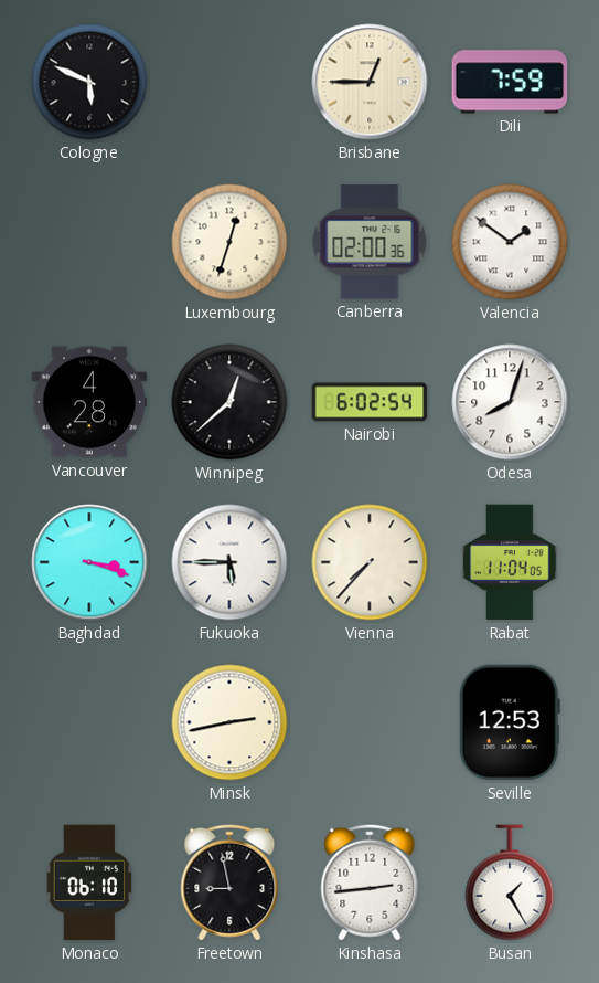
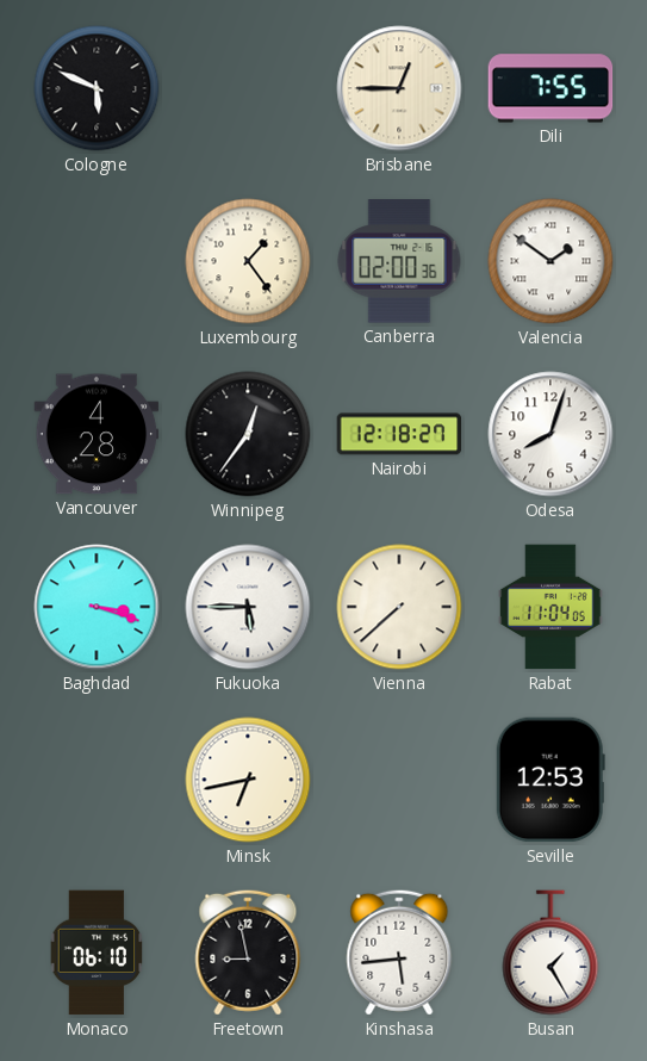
Dili: 7:59 -> 7:55 (550, 88)
Luxembourg: 12:33 -> 1:24 (248, 261)
Winnipeg: 12:38 -> 12:36 (248, 434)
Nairobi: 6:02 -> 12:18 (399, 434)
Vienna: 7:37 -> 7:38 (399, 607)
Minsk: 2:43 -> 6:43 (248, 780)
Kinshasa: 2:44 -> 5:44 (399, 953)
